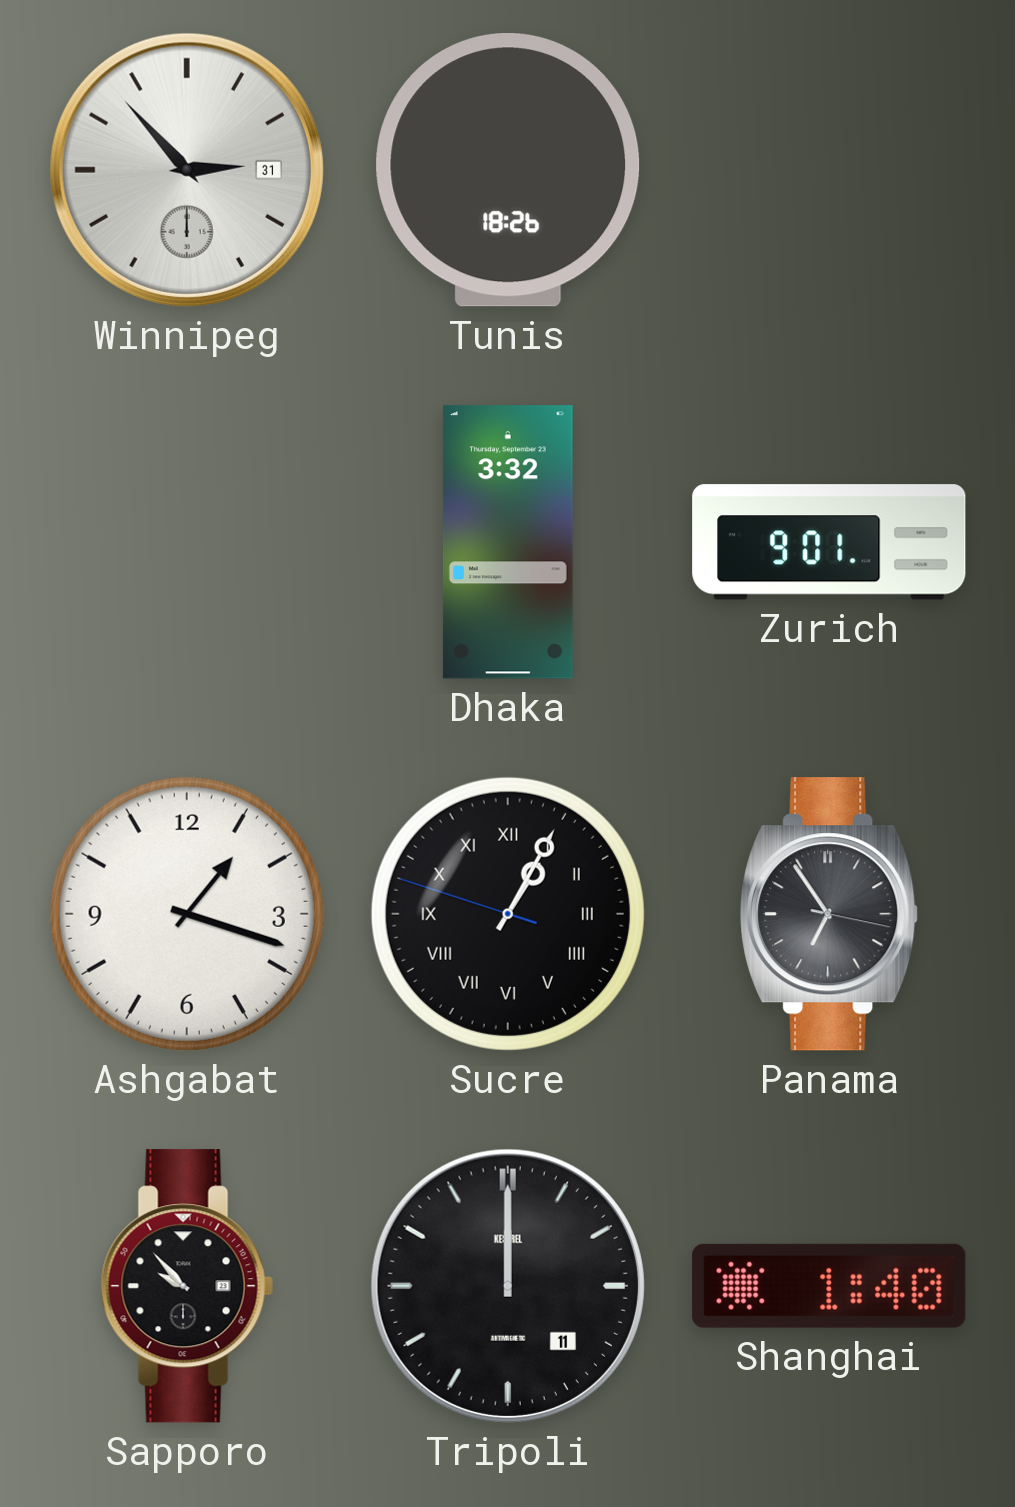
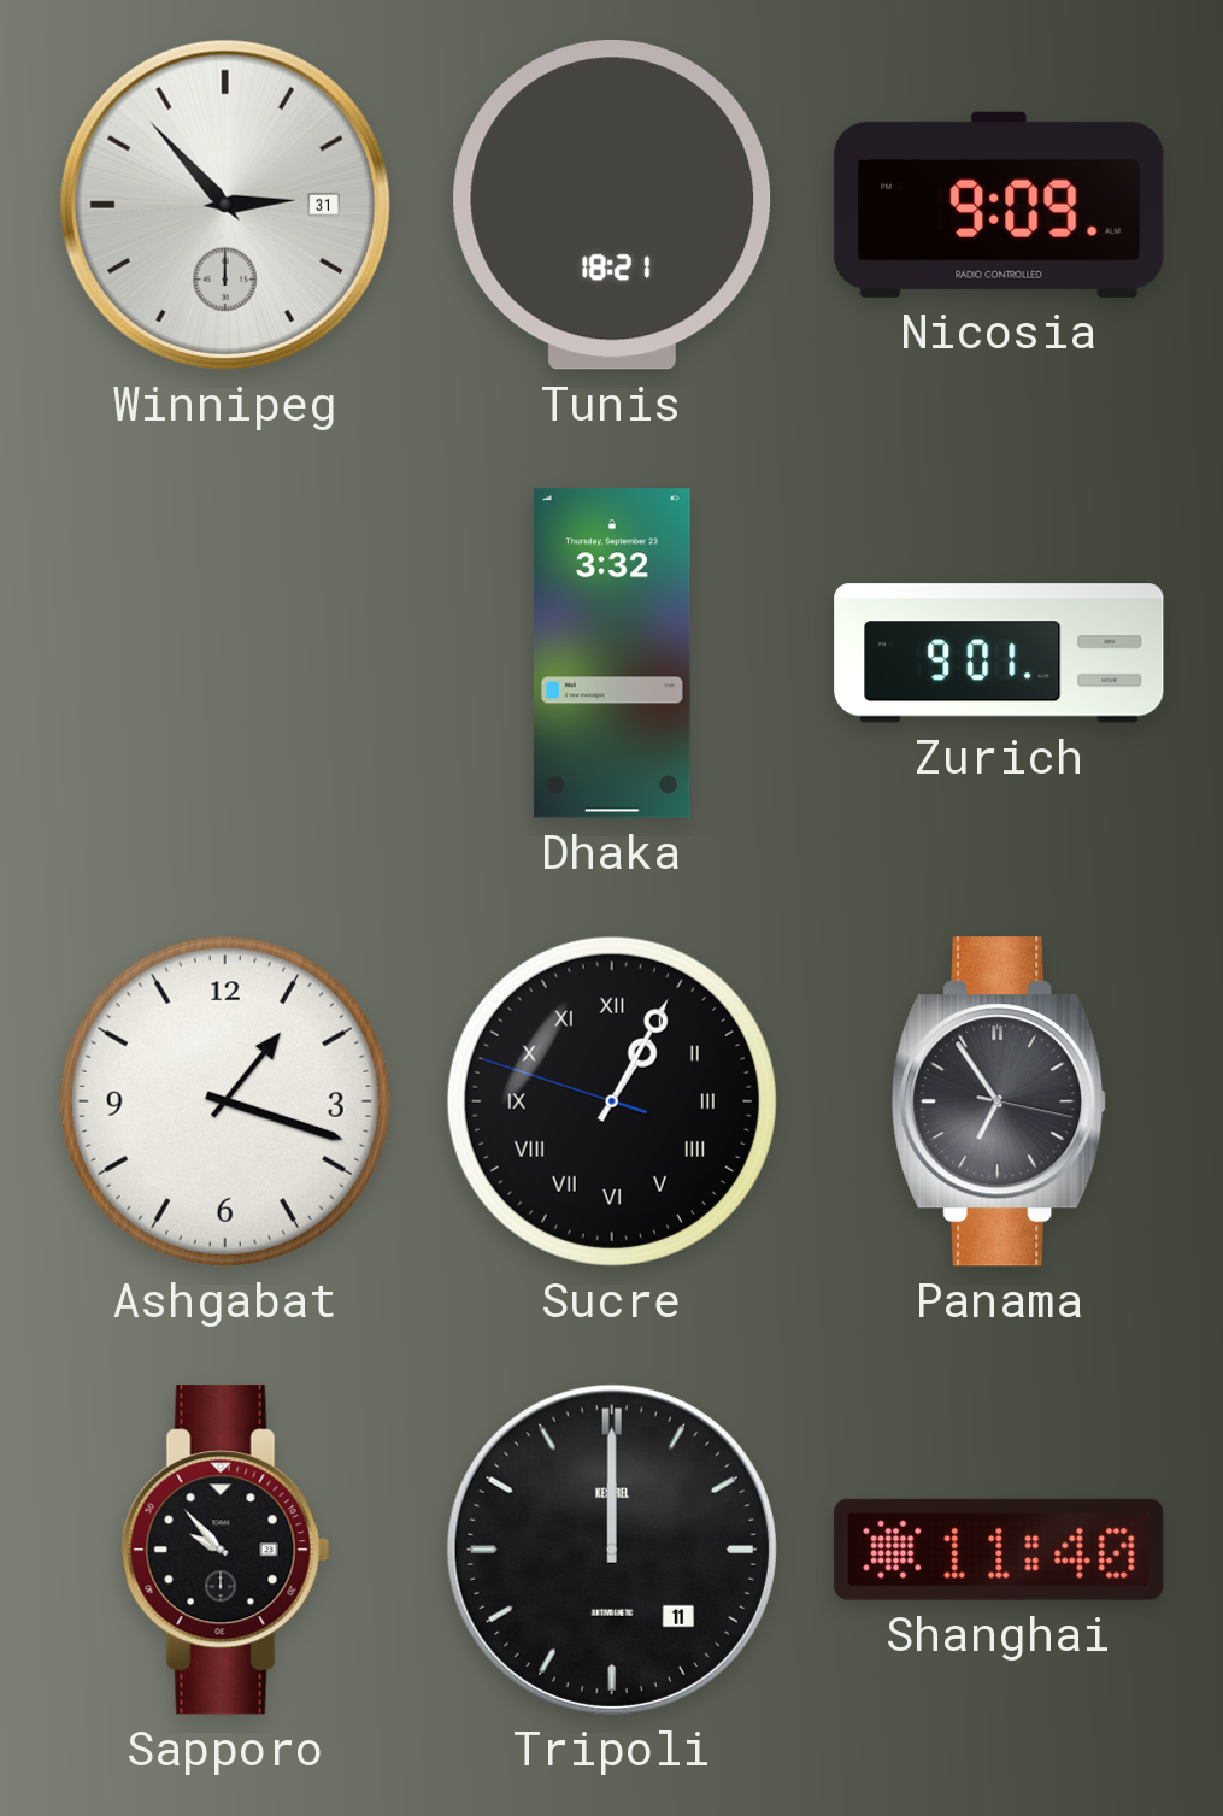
Tunis: 18:26 -> 18:21 (612, 206)
Nicosia: none -> 9:09 (999, 205)
Shanghai: 1:40 -> 11:40 (999, 1550)
